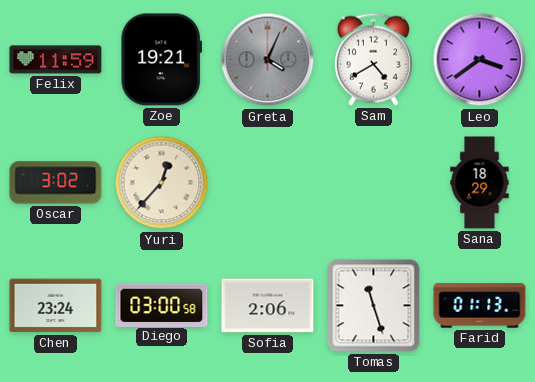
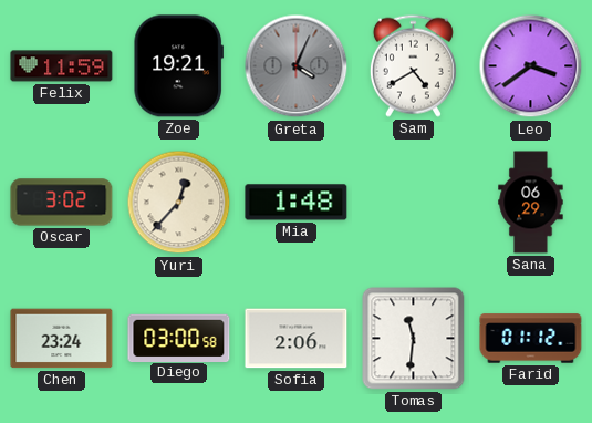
Mia: none -> 1:48 (297, 203)
Sana: 18:29 -> 06:29 (531, 203)
Tomas: 11:27 -> 11:31 (414, 339)
Farid: 01:13 -> 01:12 (531, 339)
